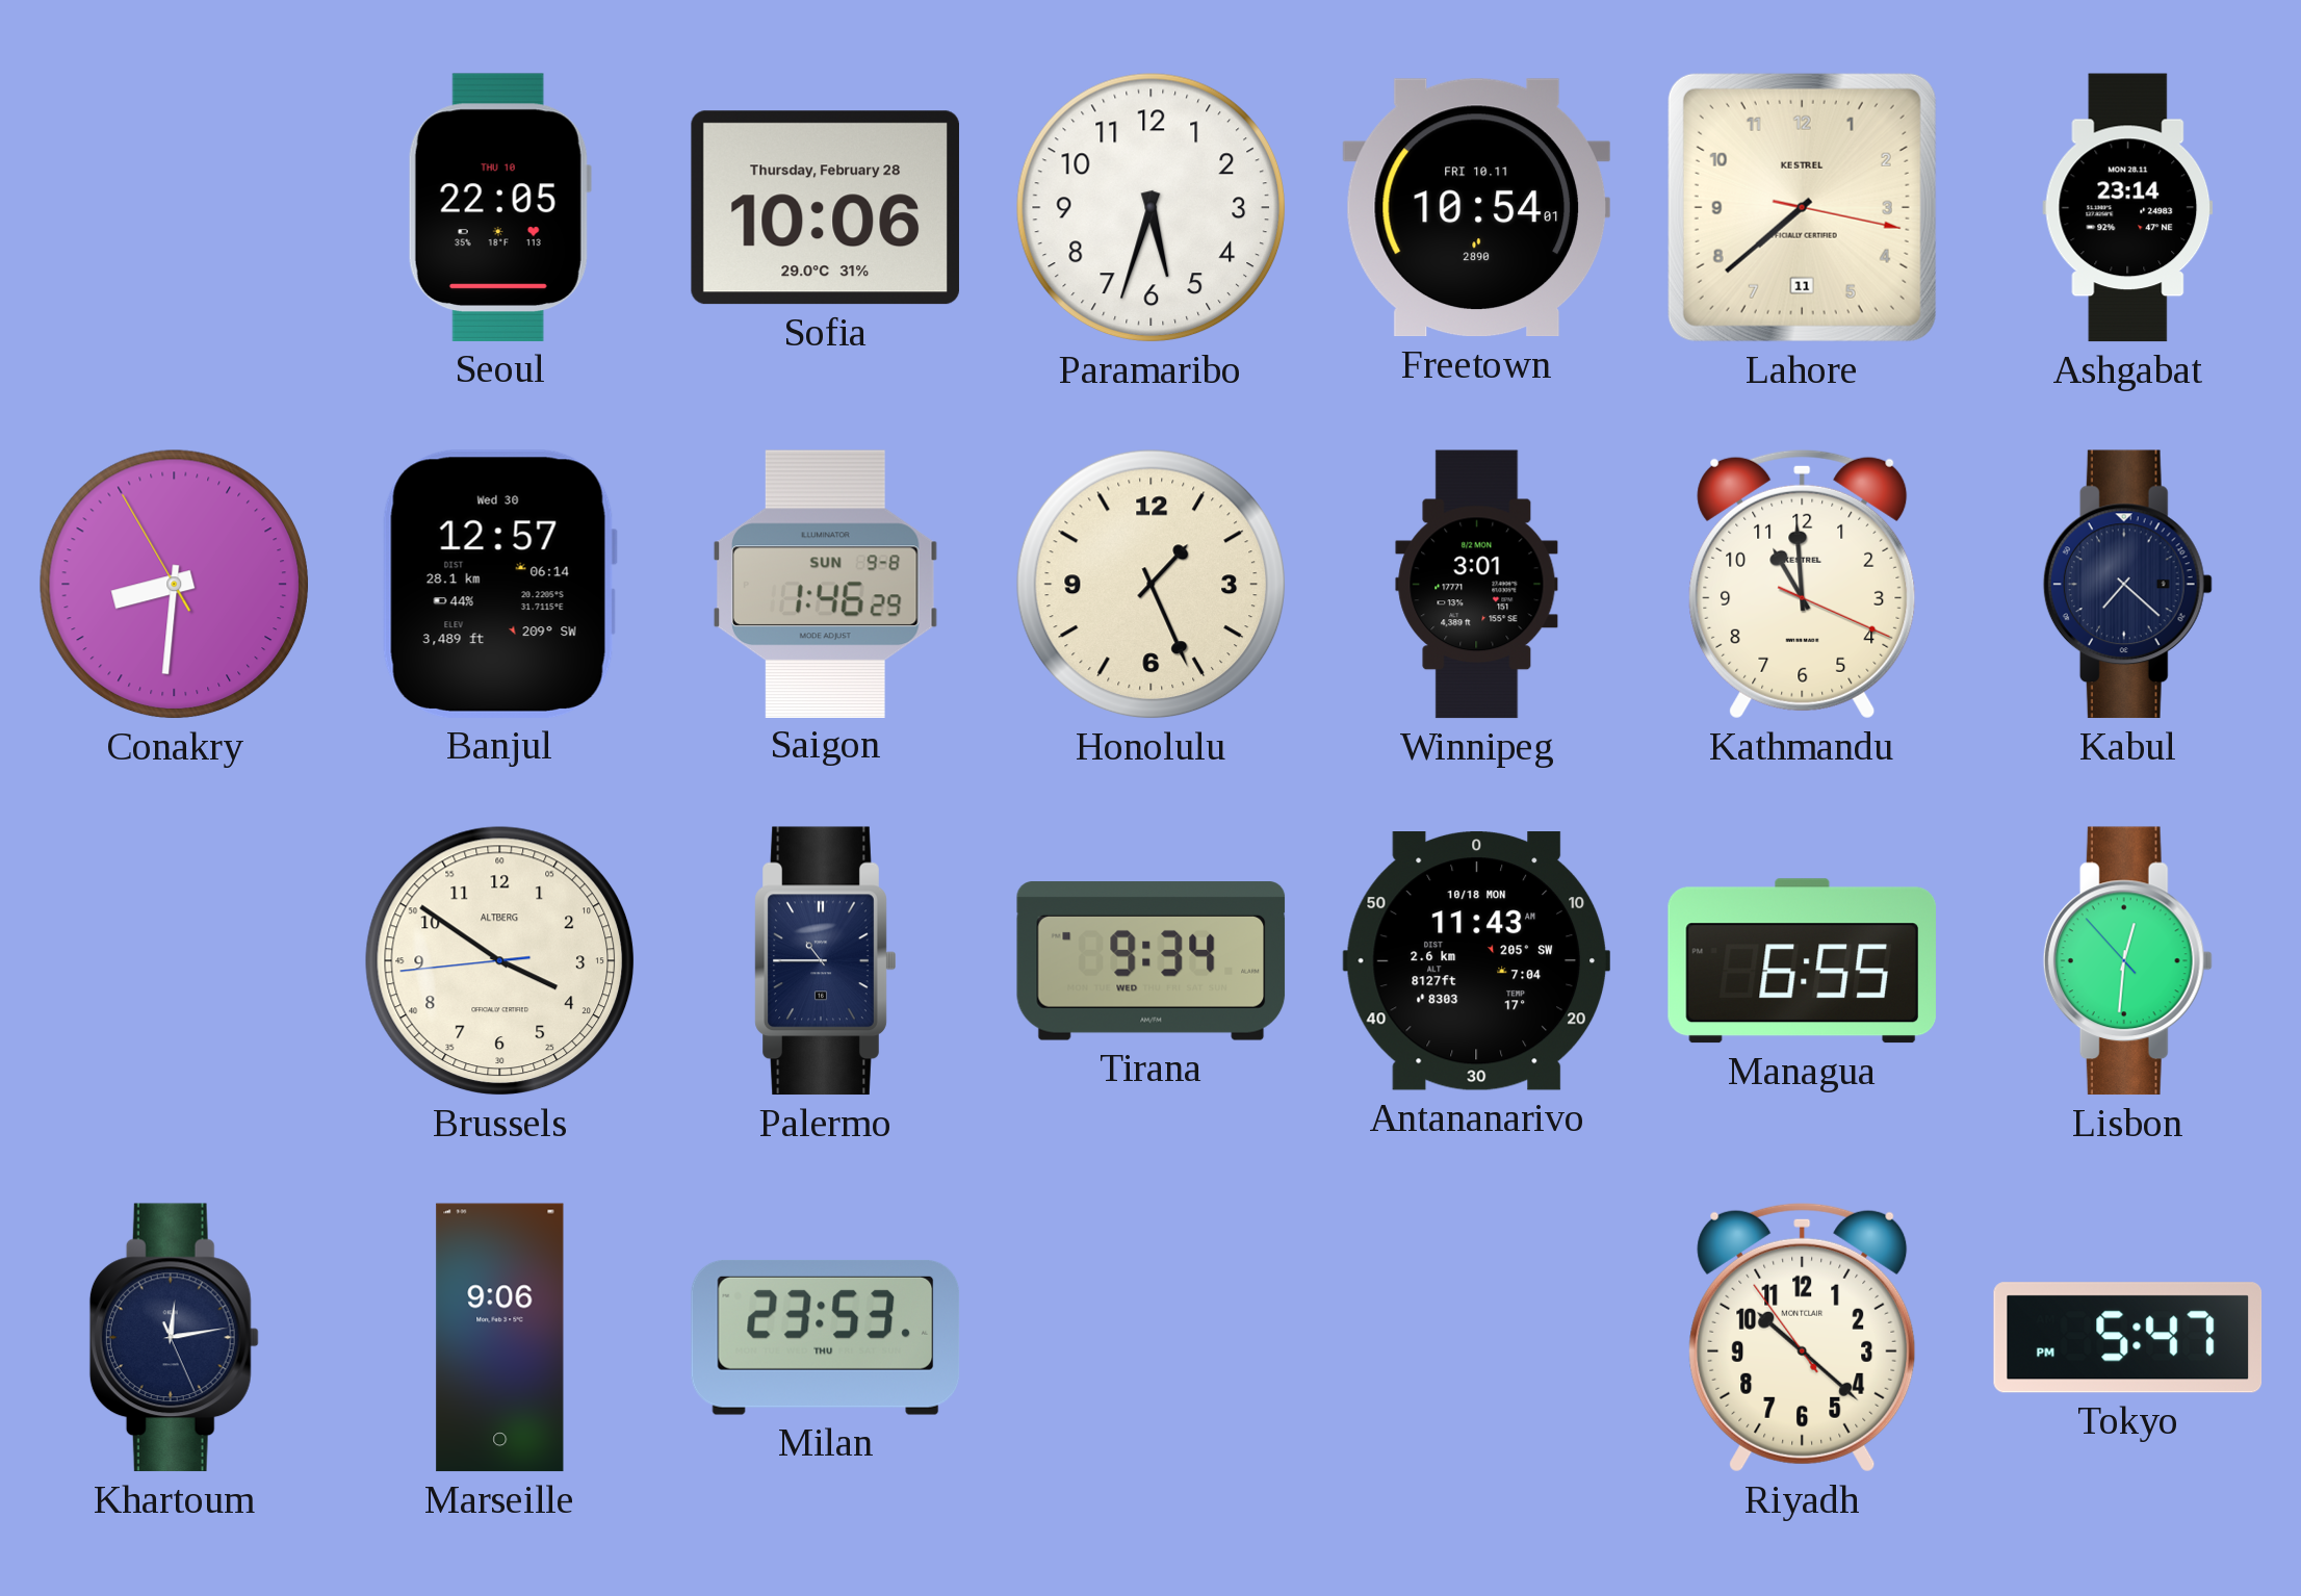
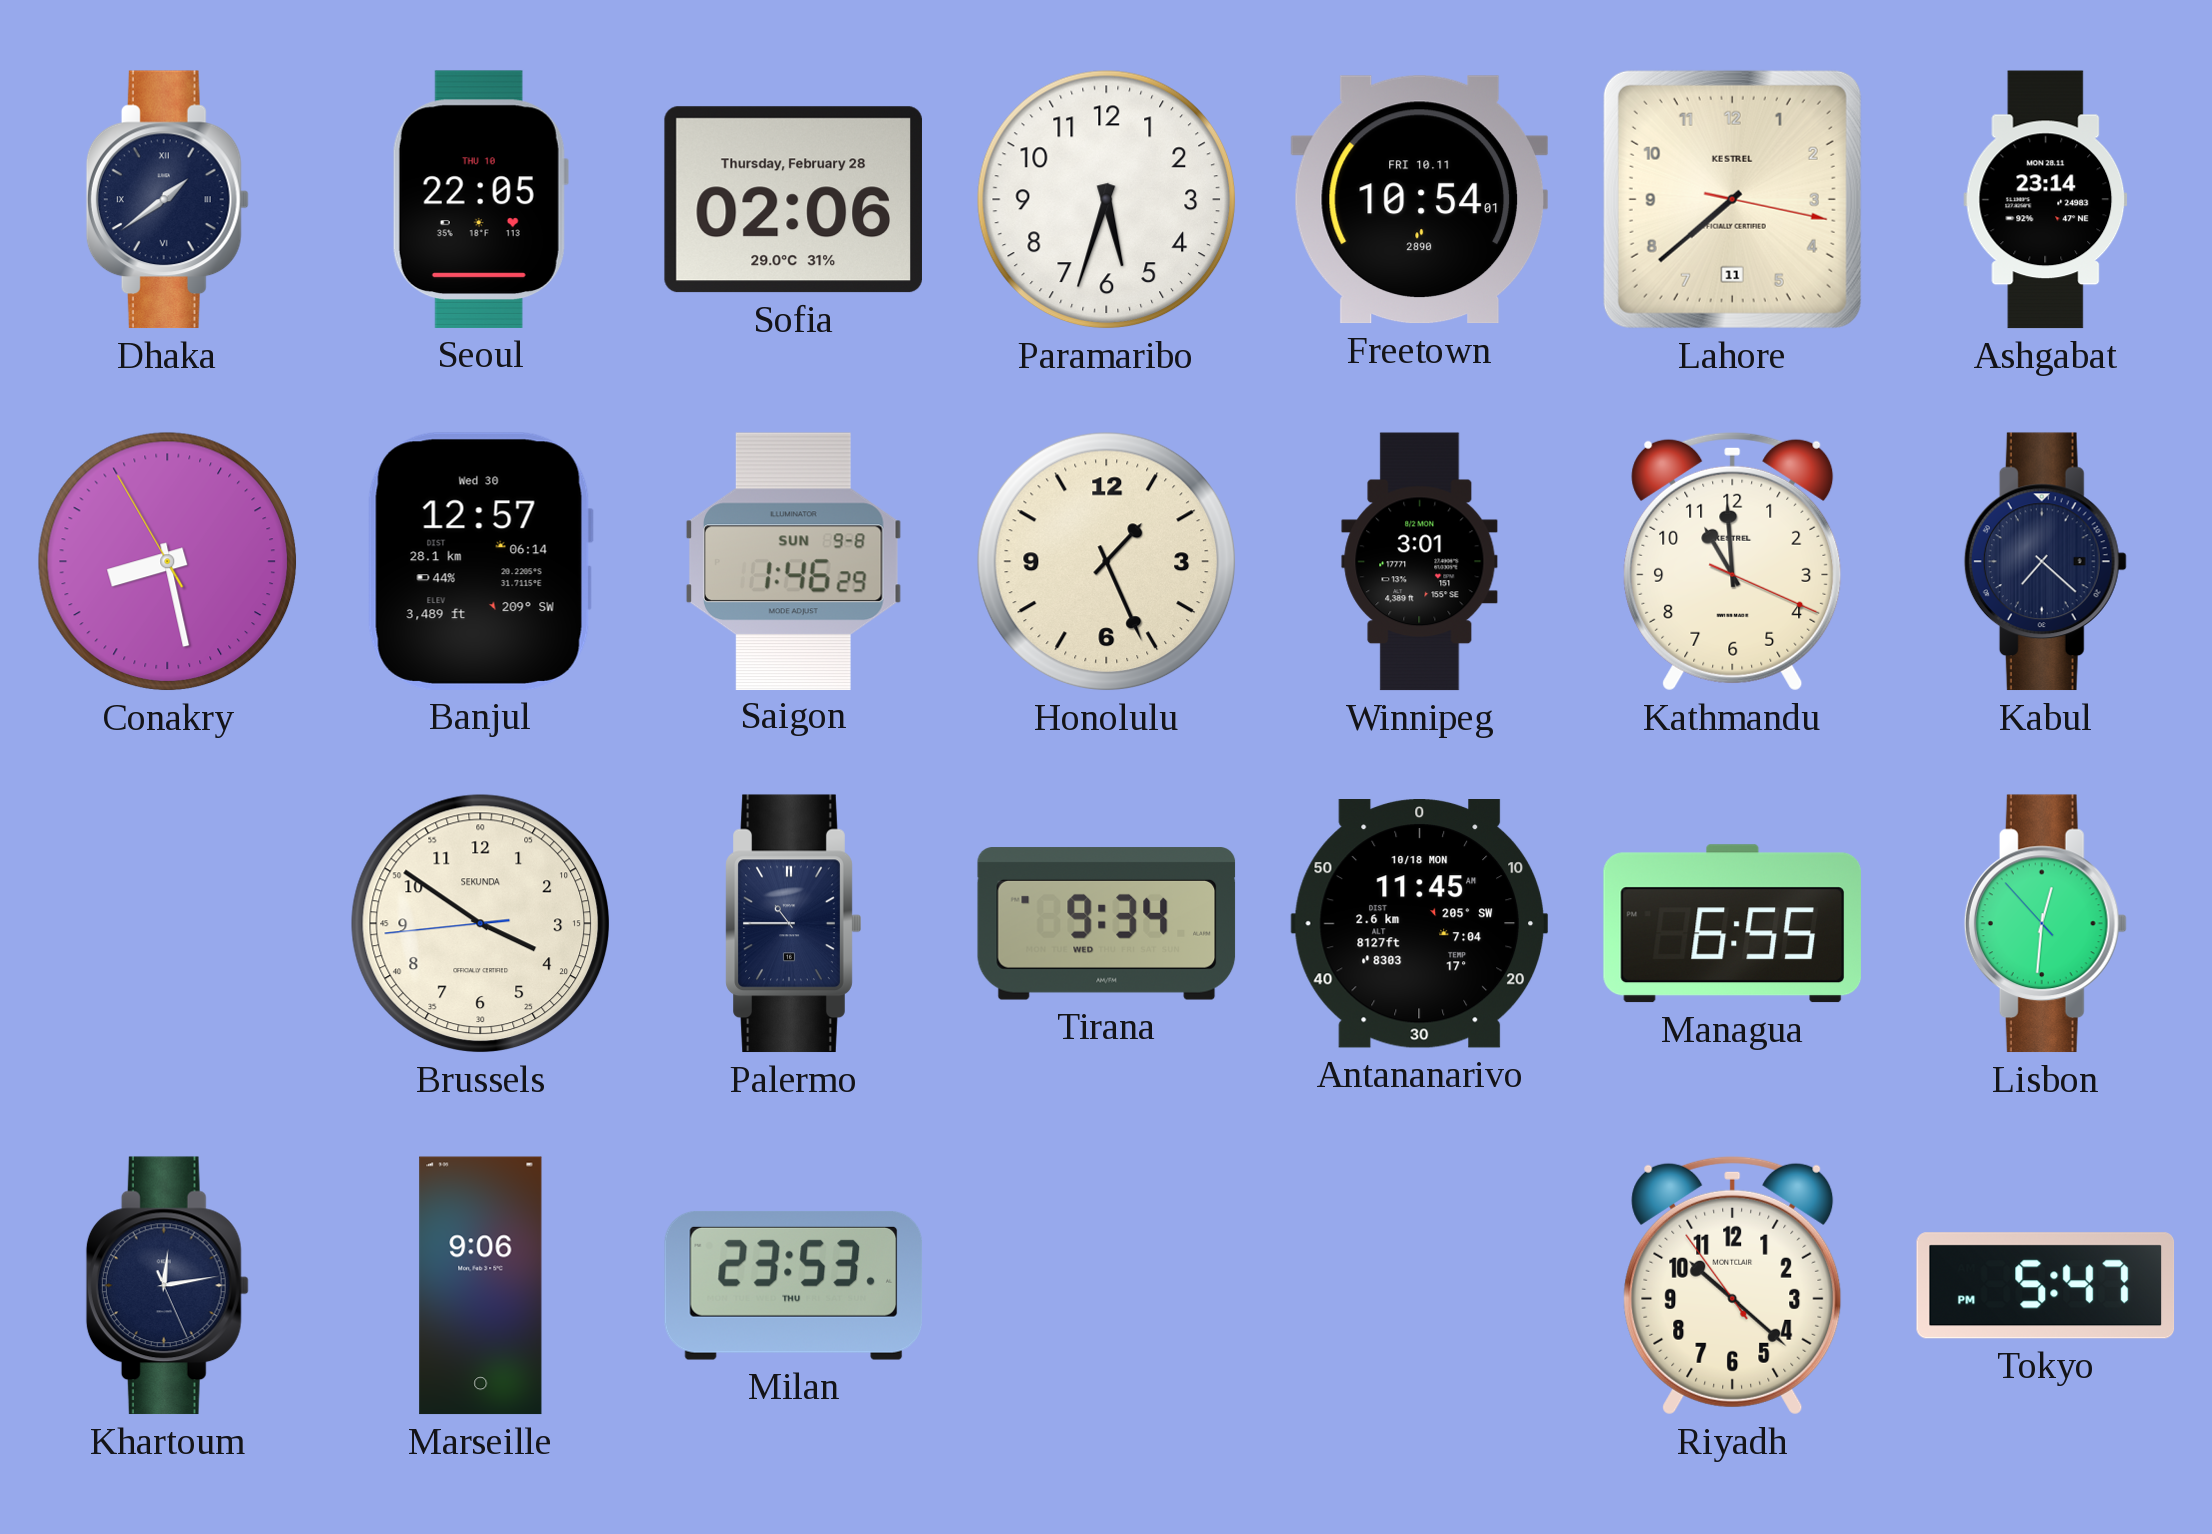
Dhaka: none -> 1:39 (167, 200)
Sofia: 10:06 -> 02:06 (793, 200)
Conakry: 8:30 -> 8:27 (168, 562)
Brussels brand: ALTBERG -> SEKUNDA (481, 924)
Antananarivo: 11:43 -> 11:45 (1419, 924)
